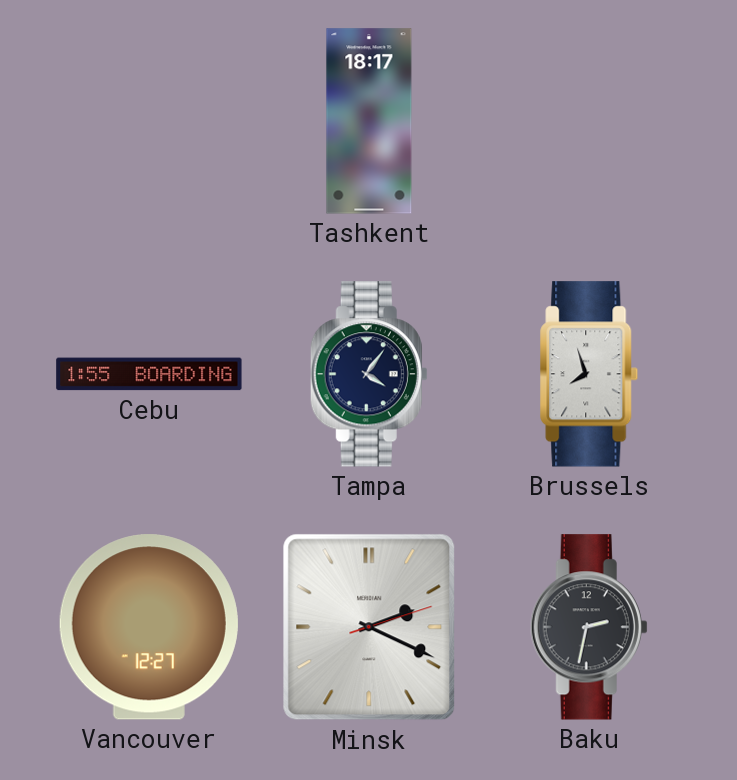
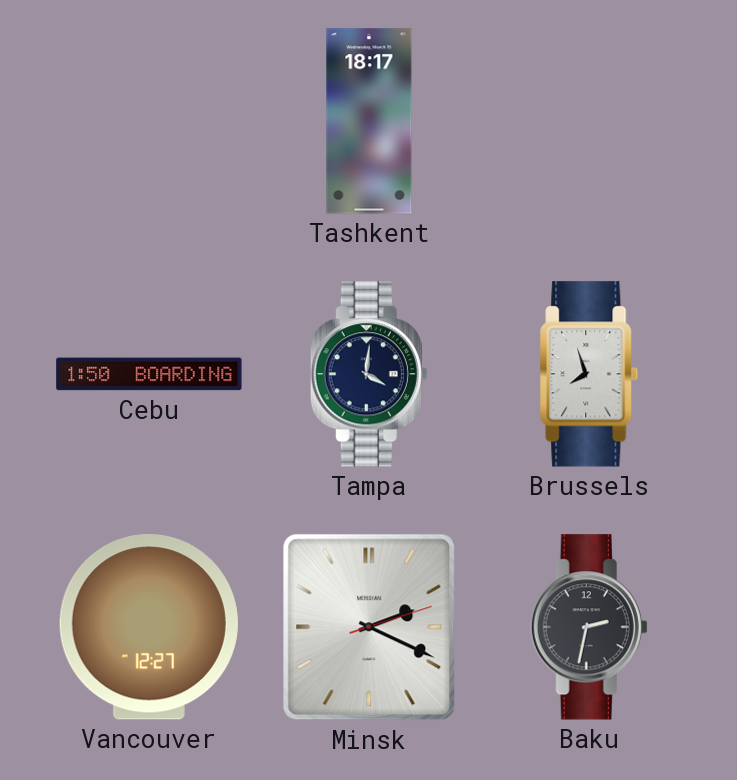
Cebu: 1:55 -> 1:50 (149, 374)
Tampa: 4:06 -> 4:01 (369, 374)
